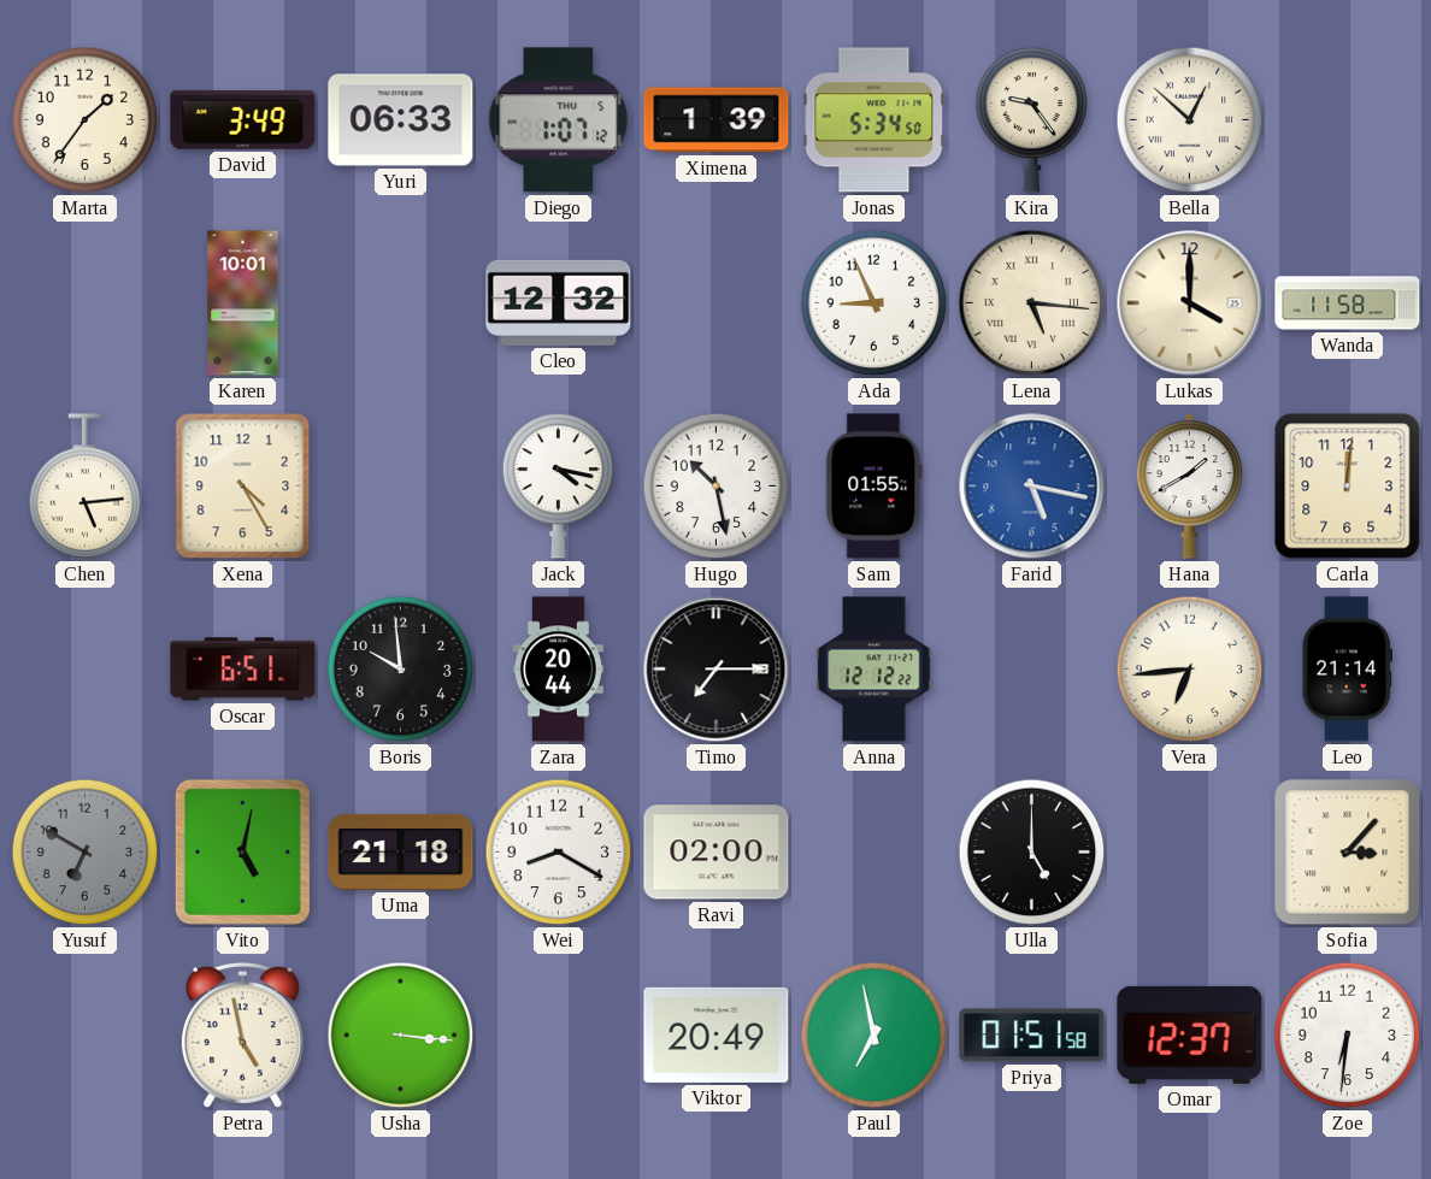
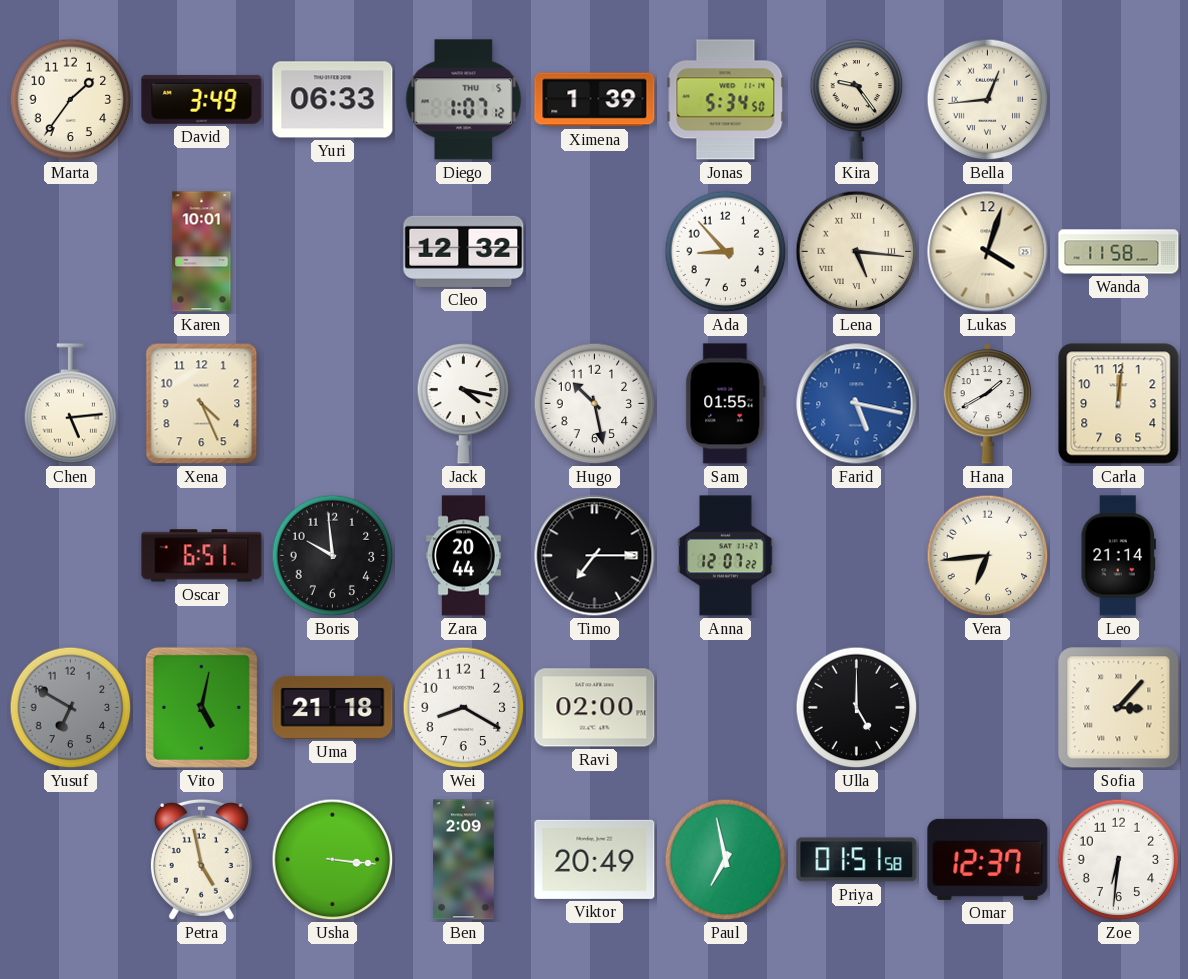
Bella: 12:52 -> 12:44 (988, 100)
Ada: 8:56 -> 8:53 (726, 252)
Lukas: 4:00 -> 4:03 (988, 252)
Xena: 4:25 -> 4:26 (202, 404)
Anna: 12:12 -> 12:07 (726, 556)
Ben: none -> 2:09 (464, 860)
